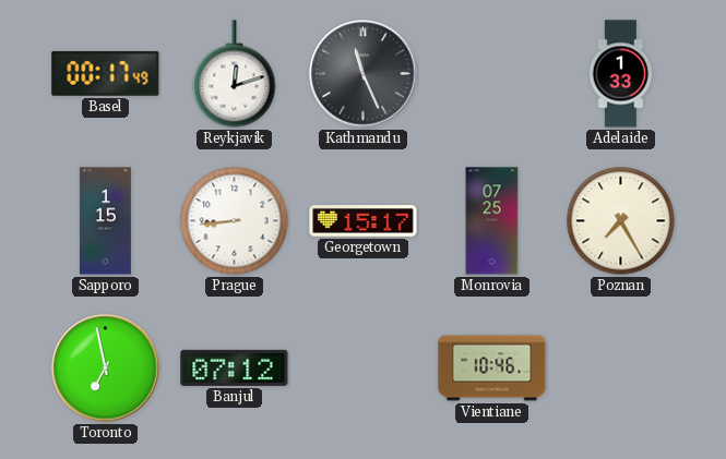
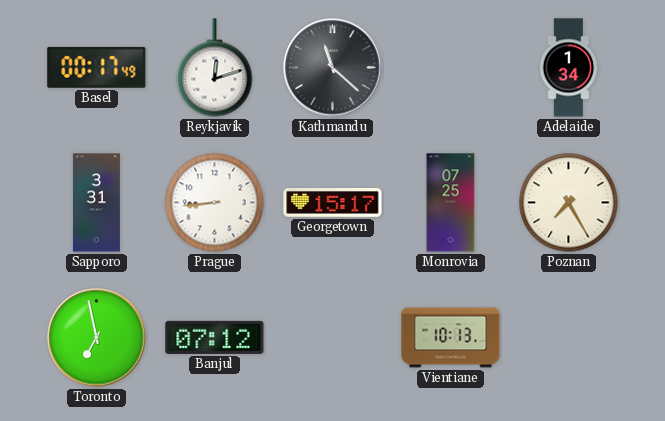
Kathmandu: 11:26 -> 11:22 (333, 68)
Adelaide: 1:33 -> 1:34 (569, 68)
Sapporo: 1:15 -> 3:31 (96, 203)
Vientiane: 10:46 -> 10:13 (451, 338)
